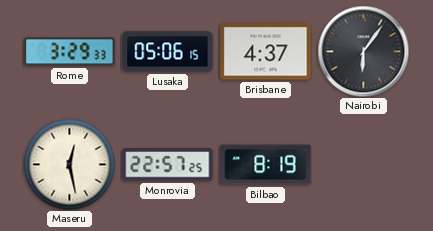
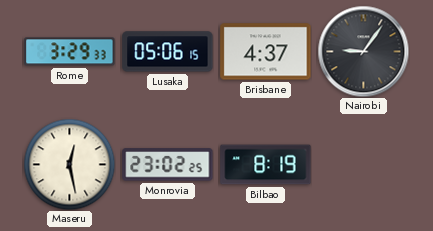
Nairobi: 6:06 -> 9:06 (363, 51)
Monrovia: 22:57 -> 23:02 (168, 165)
